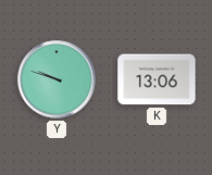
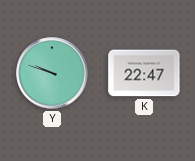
K: 13:06 -> 22:47 (144, 73)
